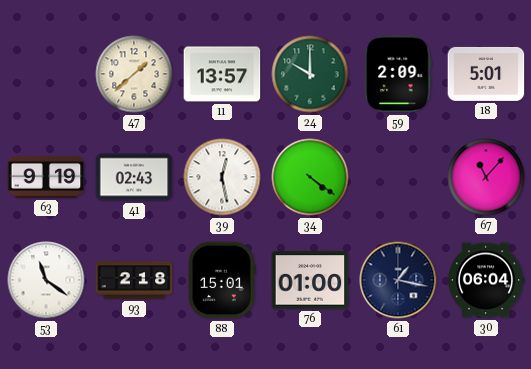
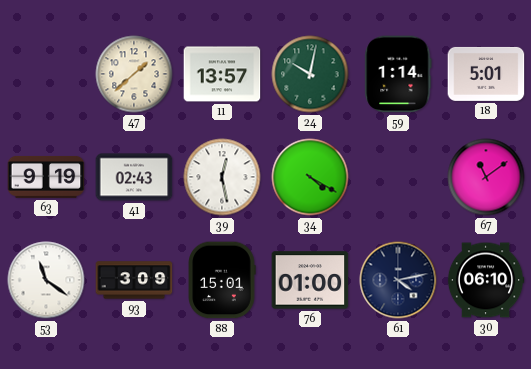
24: 10:00 -> 10:02 (310, 74)
59: 2:09 -> 1:14 (398, 74)
34: 4:21 -> 4:20 (310, 177)
67: 11:07 -> 11:09 (486, 177)
93: 2:18 -> 3:09 (134, 280)
61: 1:17 -> 4:13 (398, 280)
30: 06:04 -> 06:10 (486, 280)
